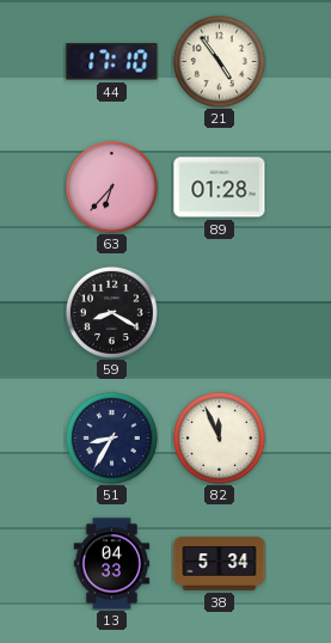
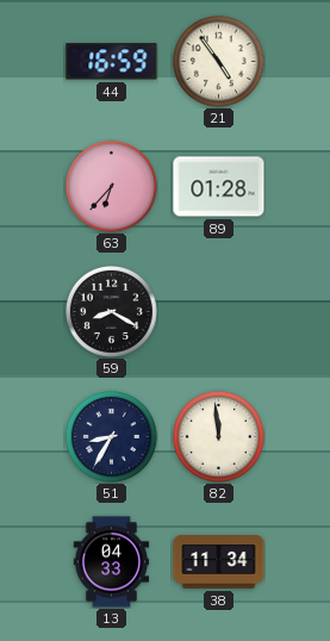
44: 17:10 -> 16:59 (112, 62)
82: 11:56 -> 11:59 (218, 436)
38: 5:34 -> 11:34 (219, 562)
